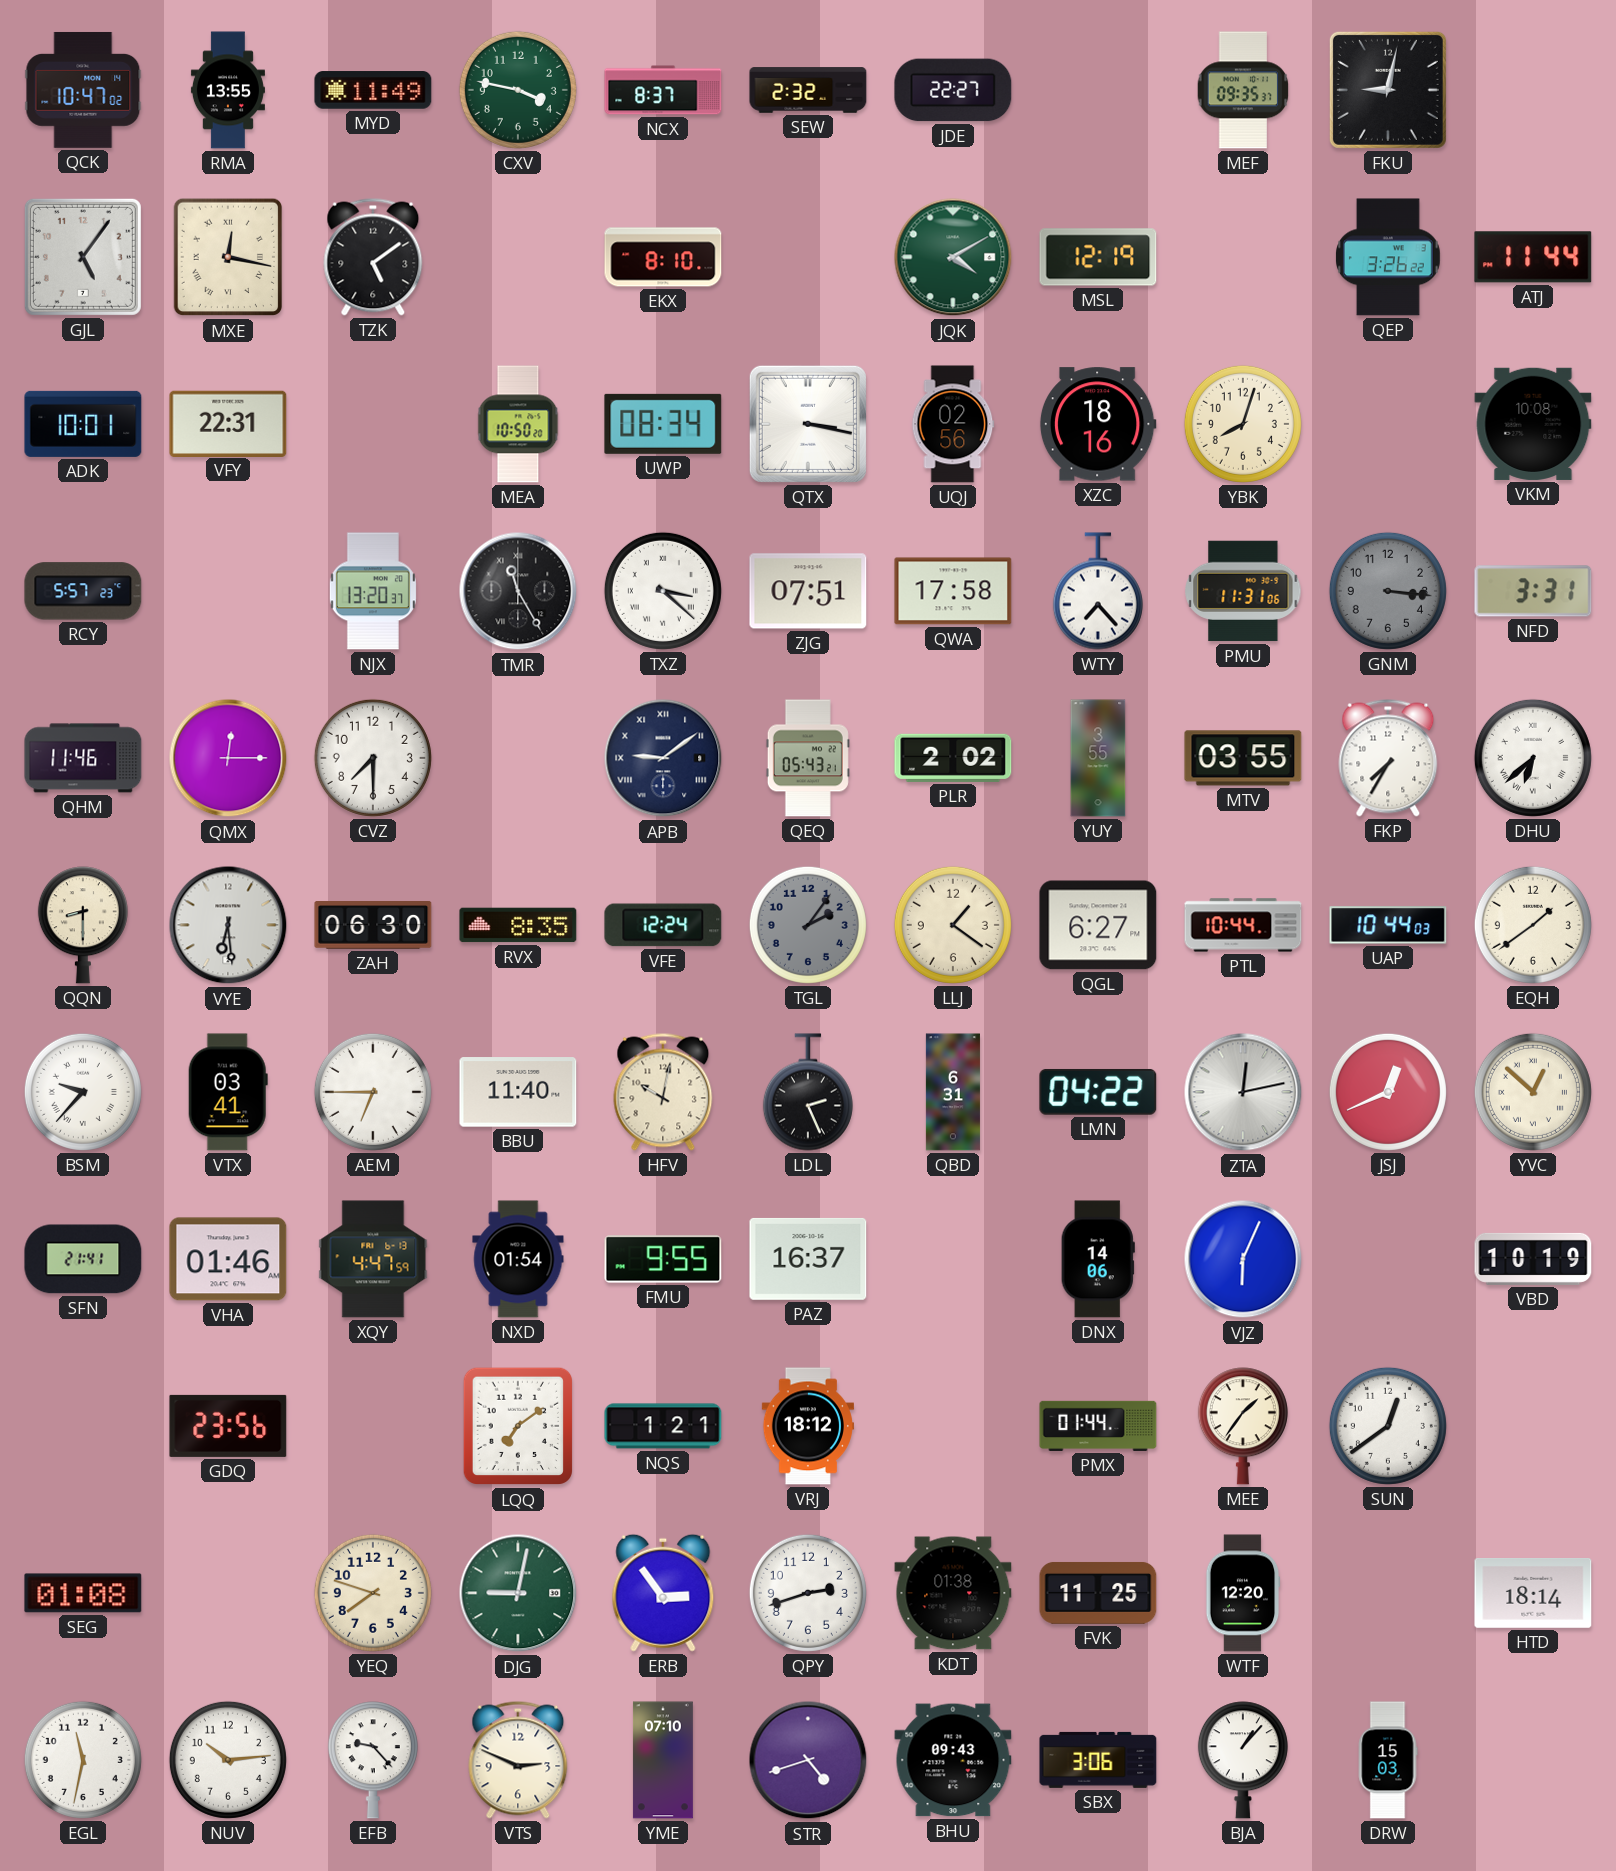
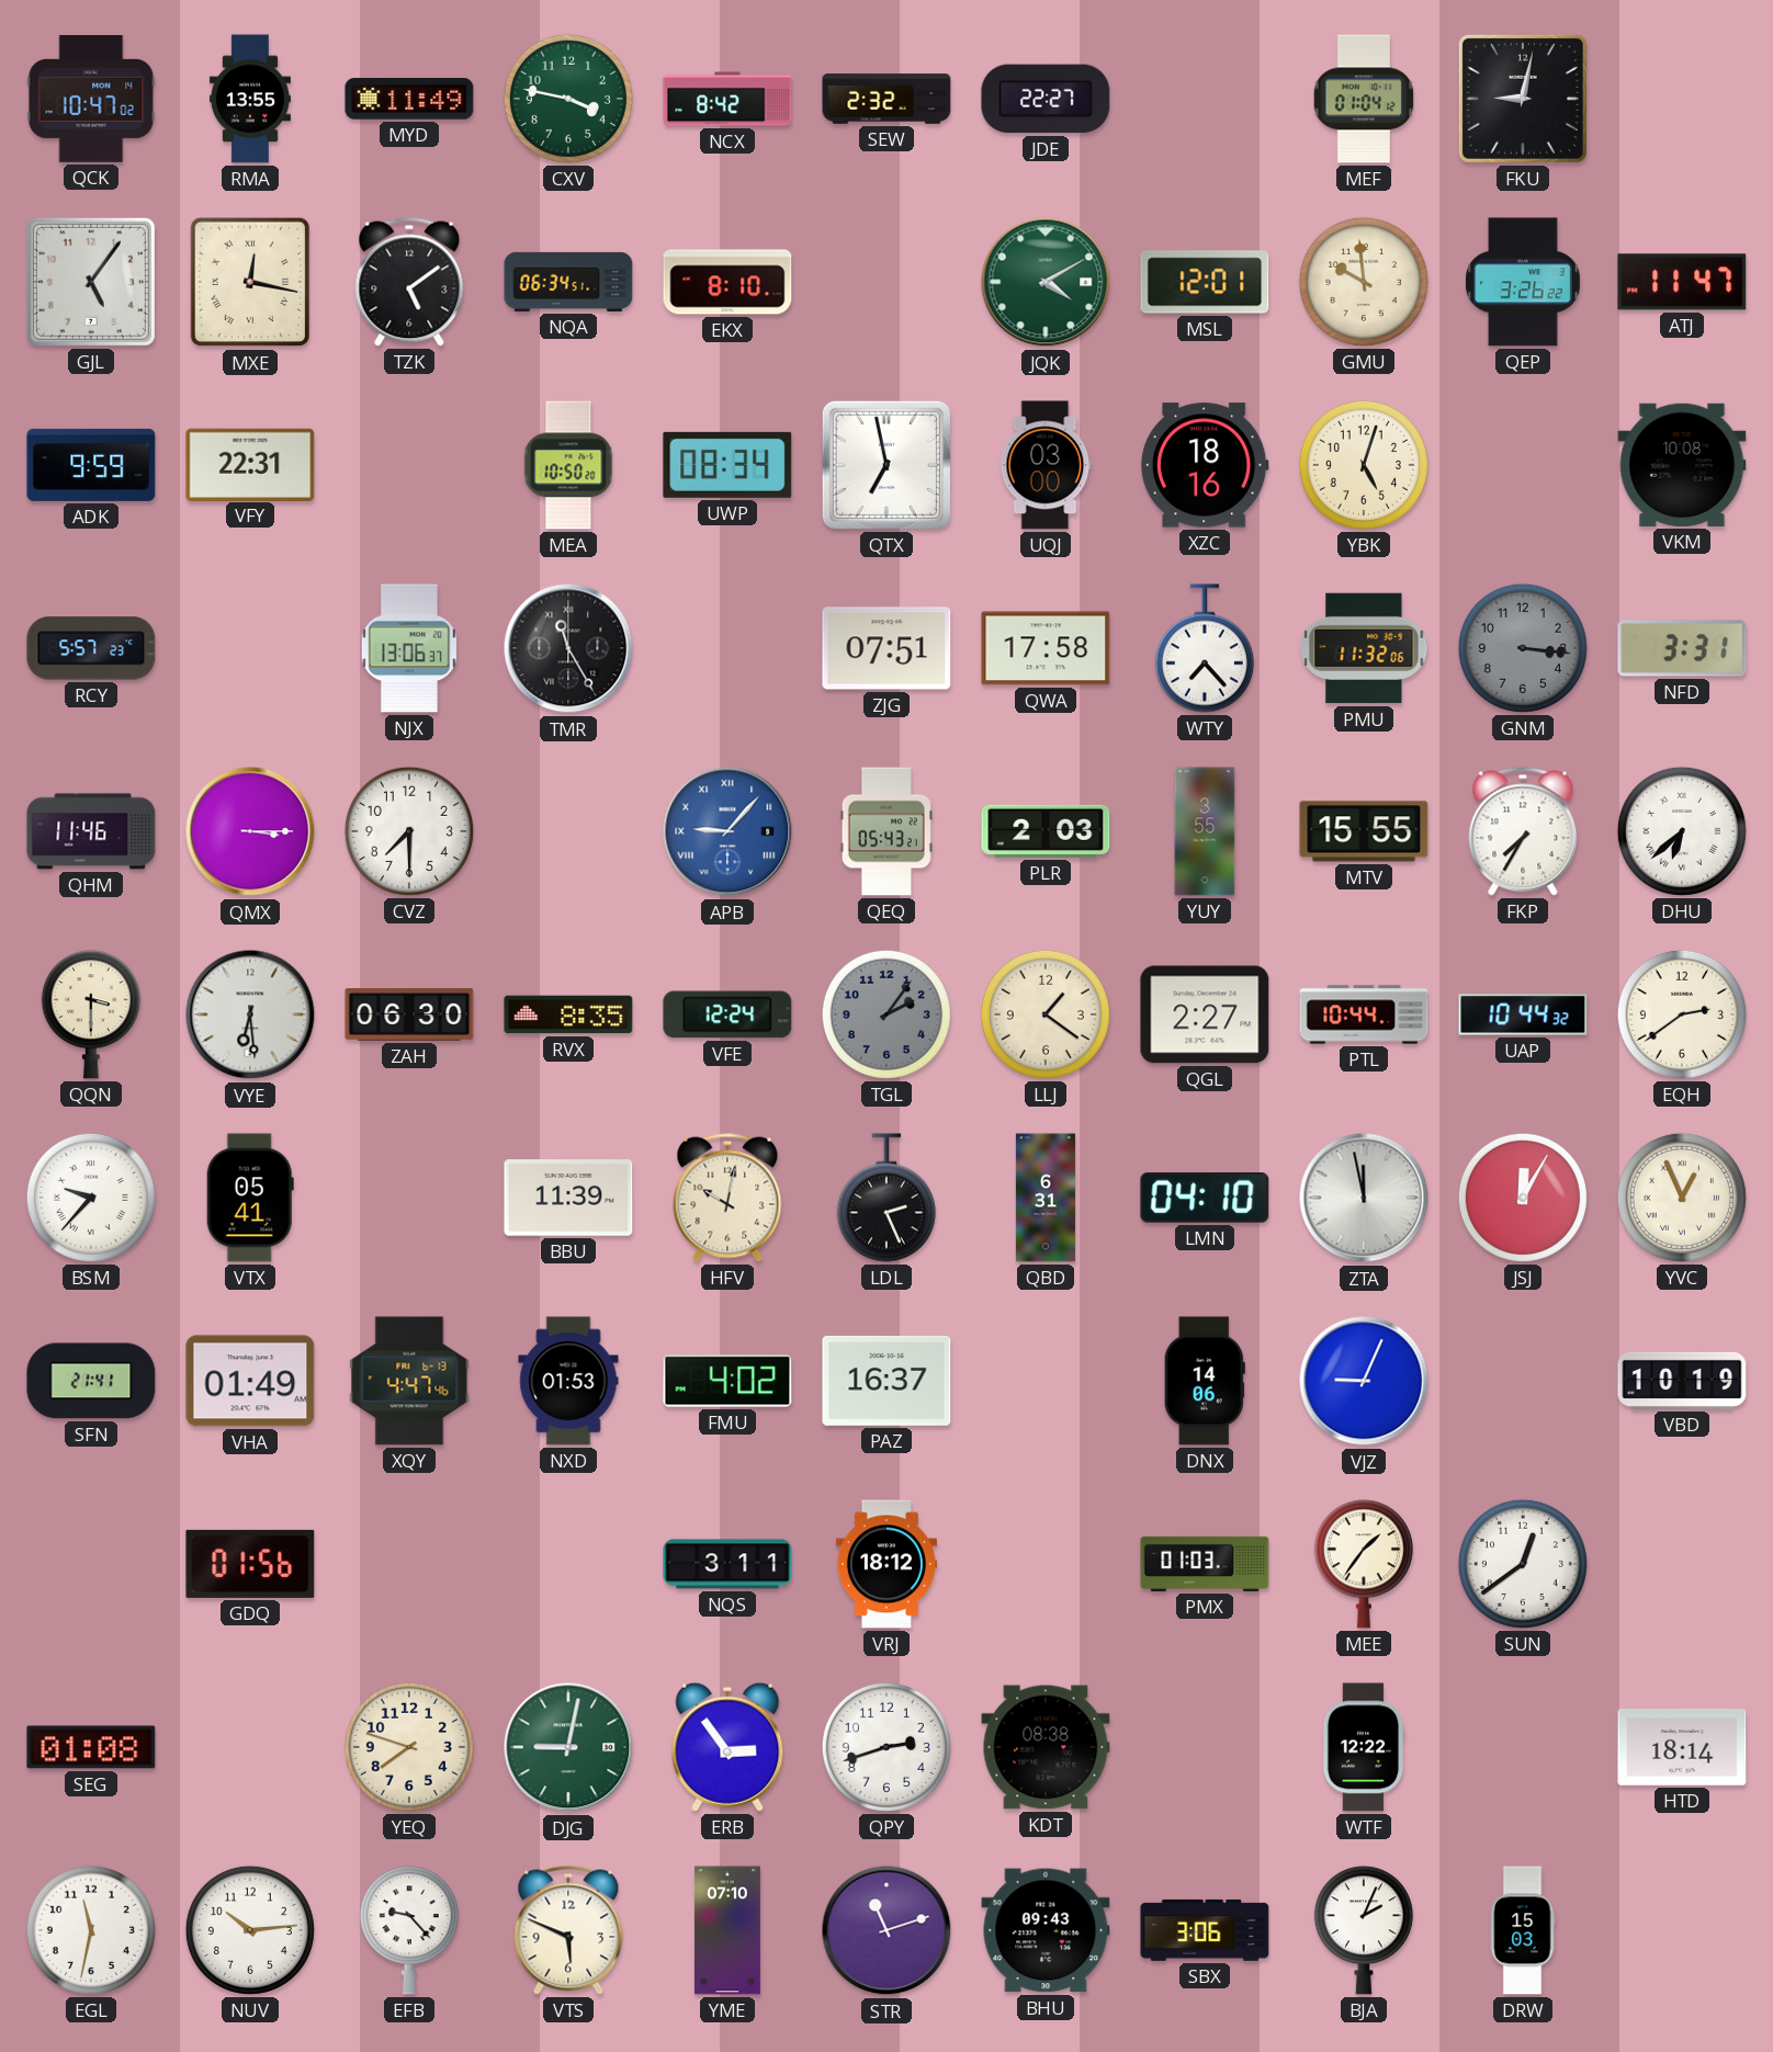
NCX: 8:37 -> 8:42 (727, 99)
MEF: 09:35 -> 01:04 (1364, 99)
NQA: none -> 06:34 (568, 282)
MSL: 12:19 -> 12:01 (1205, 282)
GMU: none -> 9:59 (1364, 282)
ATJ: 11:44 -> 11:47 (1682, 282)
ADK: 10:01 -> 9:59 (91, 465)
QTX: 3:17 -> 6:58 (886, 465)
UQJ: 02:56 -> 03:00 (1046, 465)
YBK: 8:03 -> 5:03 (1364, 465)
NJX: 13:20 -> 13:06 (409, 648)
TXZ: 3:22 -> none (663, 591)
PMU: 11:31 -> 11:32 (1364, 648)
QMX: 12:15 -> 3:15 (250, 831)
APB: 9:09 -> 9:07 (727, 831)
APB dial: navy -> blue (727, 831)
PLR: 2:02 -> 2:03 (1046, 831)
MTV: 03:55 -> 15:55 (1364, 831)
QQN: 8:30 -> 3:30 (91, 1014)
QGL: 6:27 -> 2:27 (1205, 1014)
UAP: 10:44:03 -> 10:44:32 (1523, 1014)
EQH: 1:39 -> 2:39 (1682, 1014)
VTX: 03:41 -> 05:41 (250, 1198)
AEM: 6:45 -> none (373, 1092)
BBU: 11:40 -> 11:39 (568, 1198)
LMN: 04:22 -> 04:10 (1205, 1198)
ZTA: 12:13 -> 11:58 (1364, 1198)
JSJ: 12:41 -> 12:05 (1523, 1198)
YVC: 12:52 -> 12:56 (1682, 1198)
VHA: 01:46 -> 01:49 (250, 1381)
XQY: 4:47:59 -> 4:47:46 (409, 1381)
NXD: 01:54 -> 01:53 (568, 1381)
FMU: 9:55 -> 4:02 (727, 1381)
VJZ: 6:04 -> 9:04 (1364, 1381)
GDQ: 23:56 -> 01:56 (250, 1564)
LQQ: 7:09 -> none (517, 1426)
NQS: 1:21 -> 3:11 (727, 1564)
PMX: 01:44 -> 01:03 (1205, 1564)
KDT: 01:38 -> 08:38 (1046, 1747)
FVK: 11:25 -> none (1098, 1593)
WTF: 12:20 -> 12:22 (1364, 1747)
VTS: 2:49 -> 5:49 (568, 1930)
STR: 4:42 -> 11:12 (886, 1930)
BJA: 1:07 -> 2:04 (1364, 1930)
